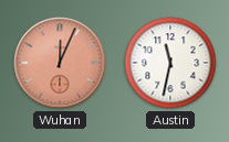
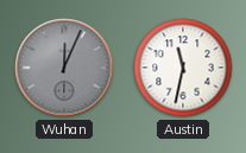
Wuhan dial: salmon -> grey (64, 68)
